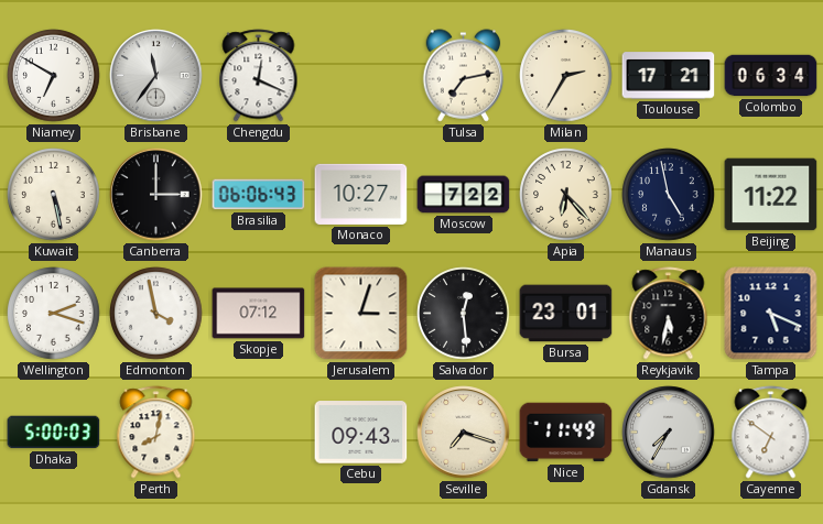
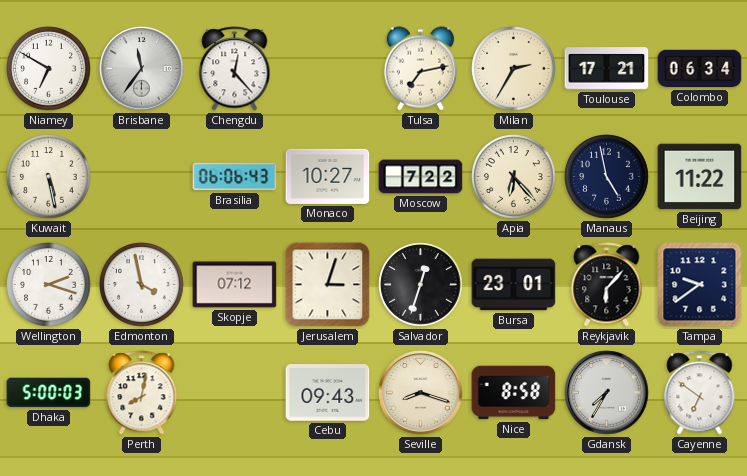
Chengdu: 12:19 -> 12:23 (235, 69)
Canberra: 3:00 -> none (156, 195)
Salvador: 12:29 -> 12:33 (421, 285)
Reykjavik: 5:32 -> 6:07 (607, 285)
Tampa: 5:19 -> 9:39 (700, 285)
Seville: 7:18 -> 8:18 (421, 393)
Nice: 11:49 -> 8:58 (514, 393)
